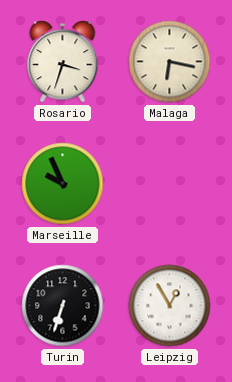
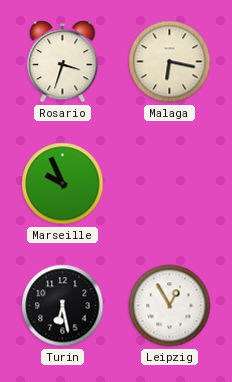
Turin: 6:33 -> 6:28 (63, 306)
